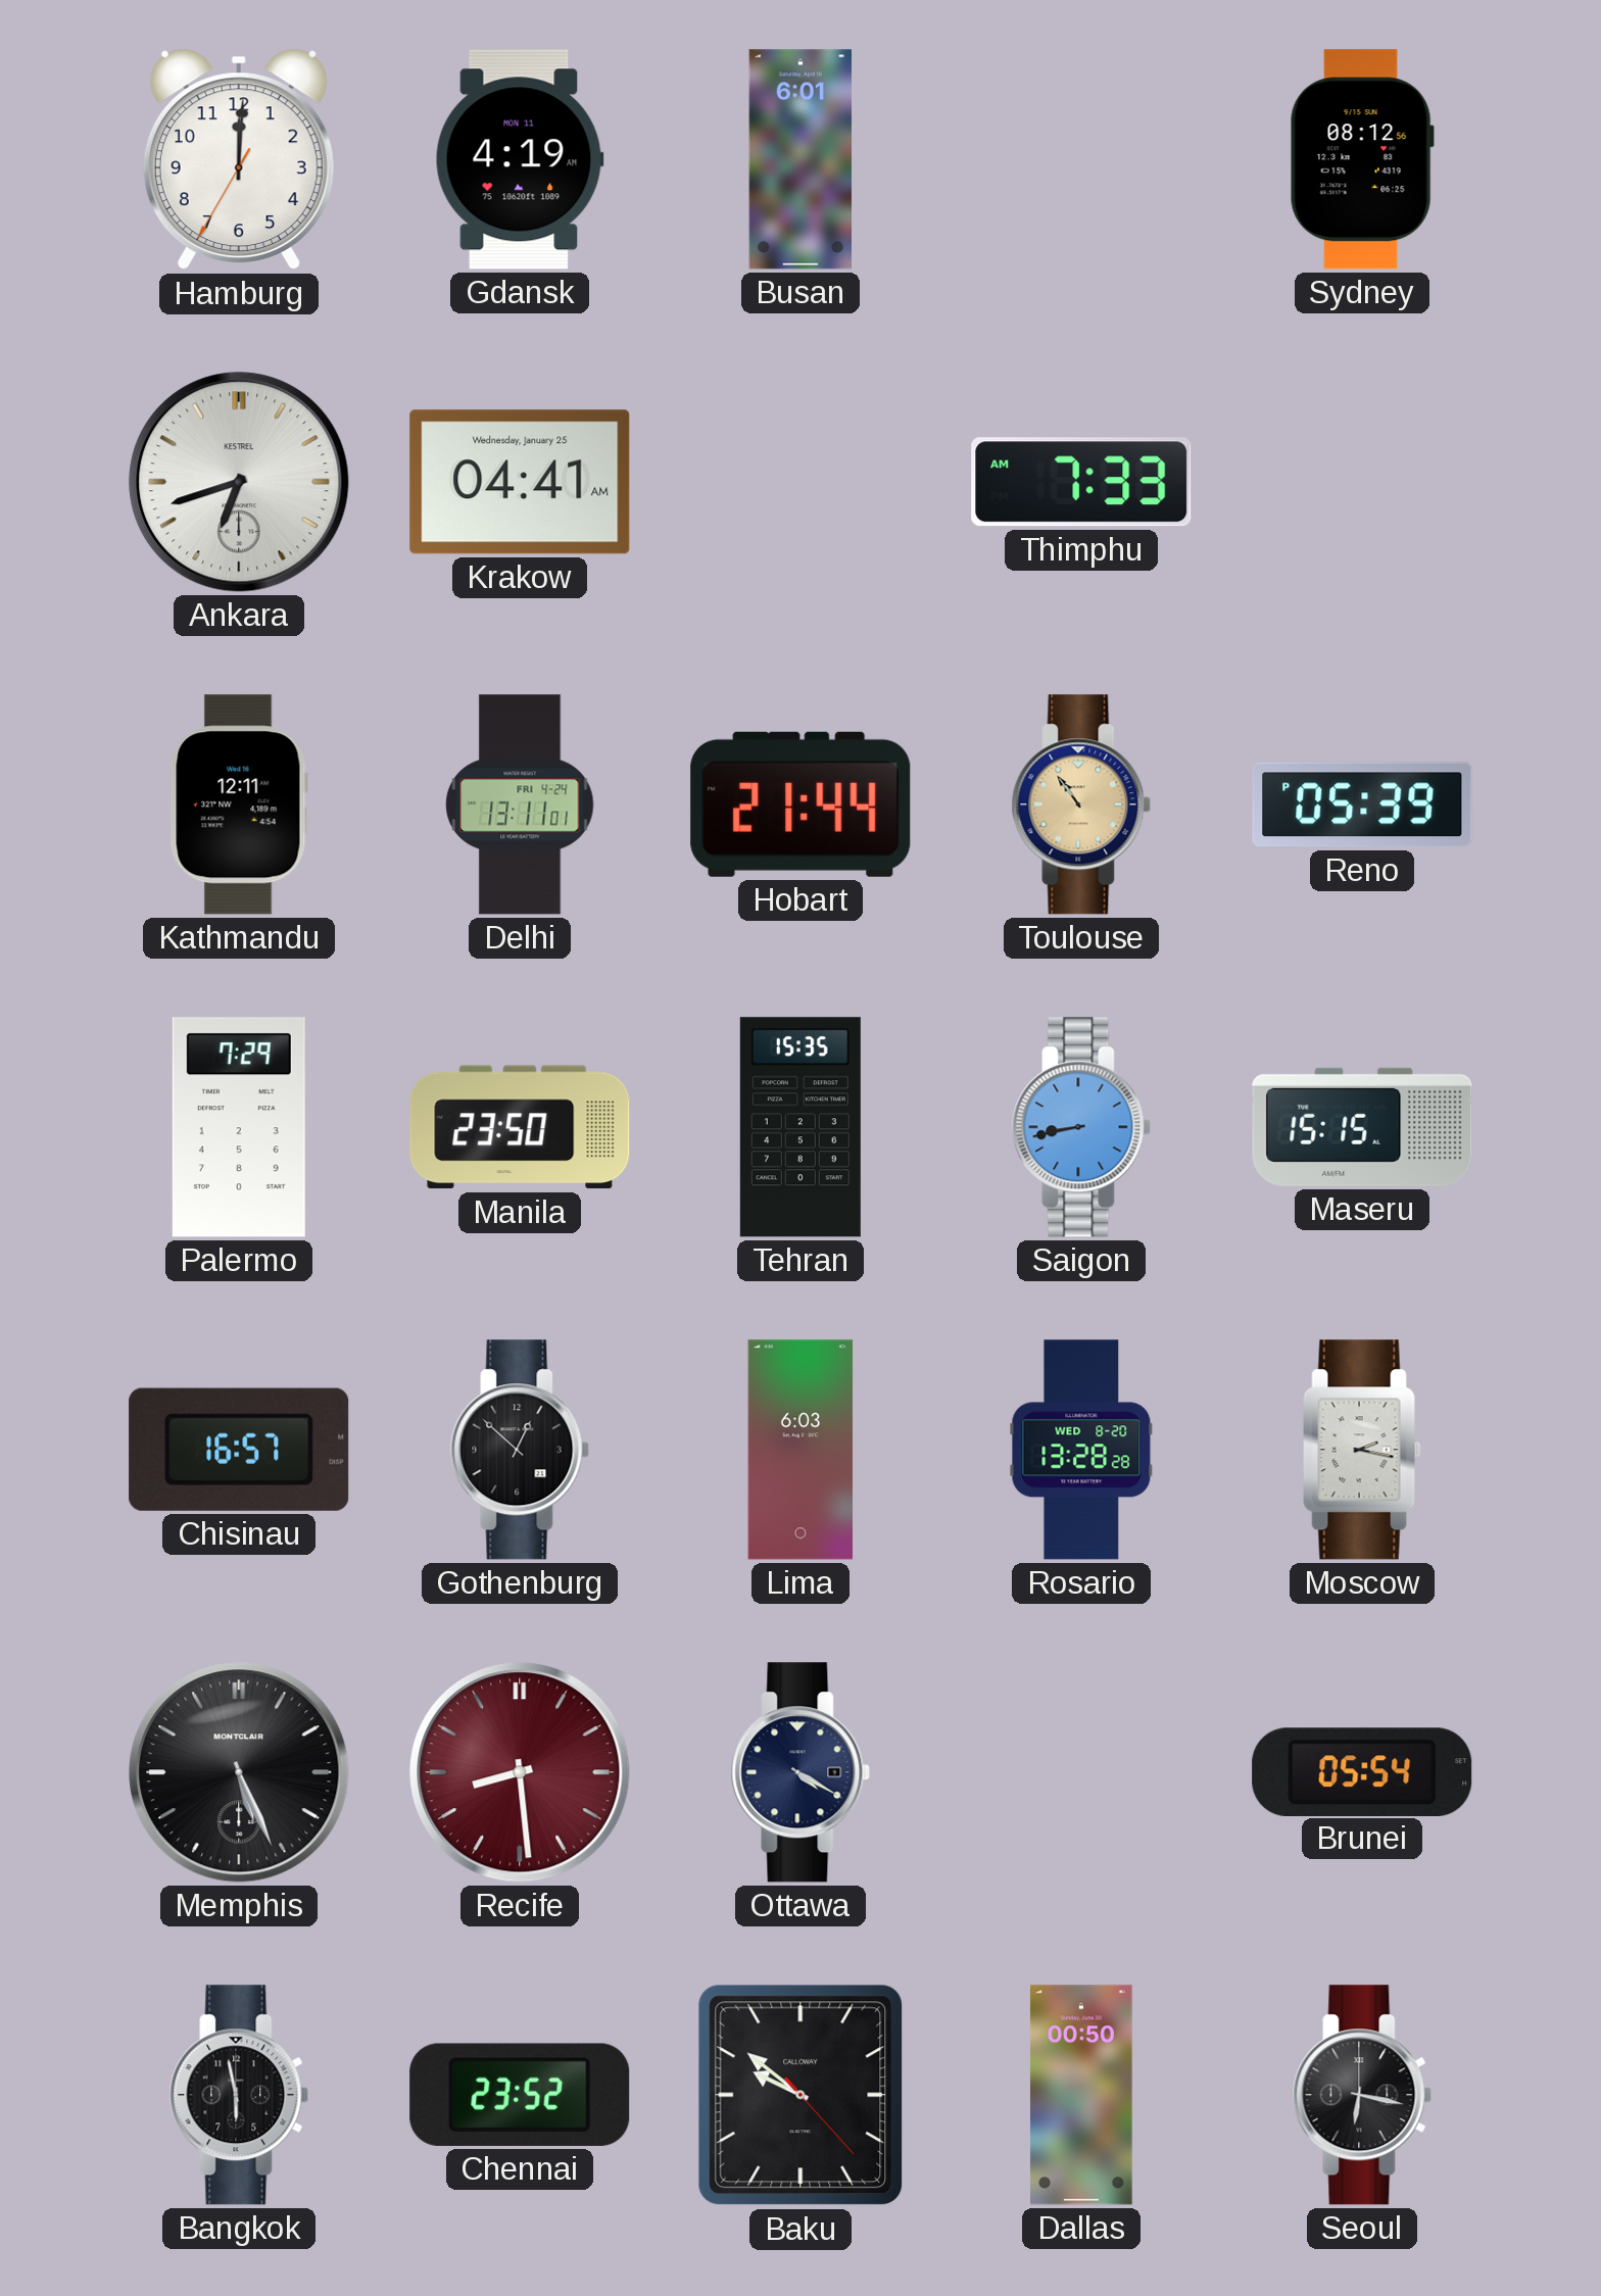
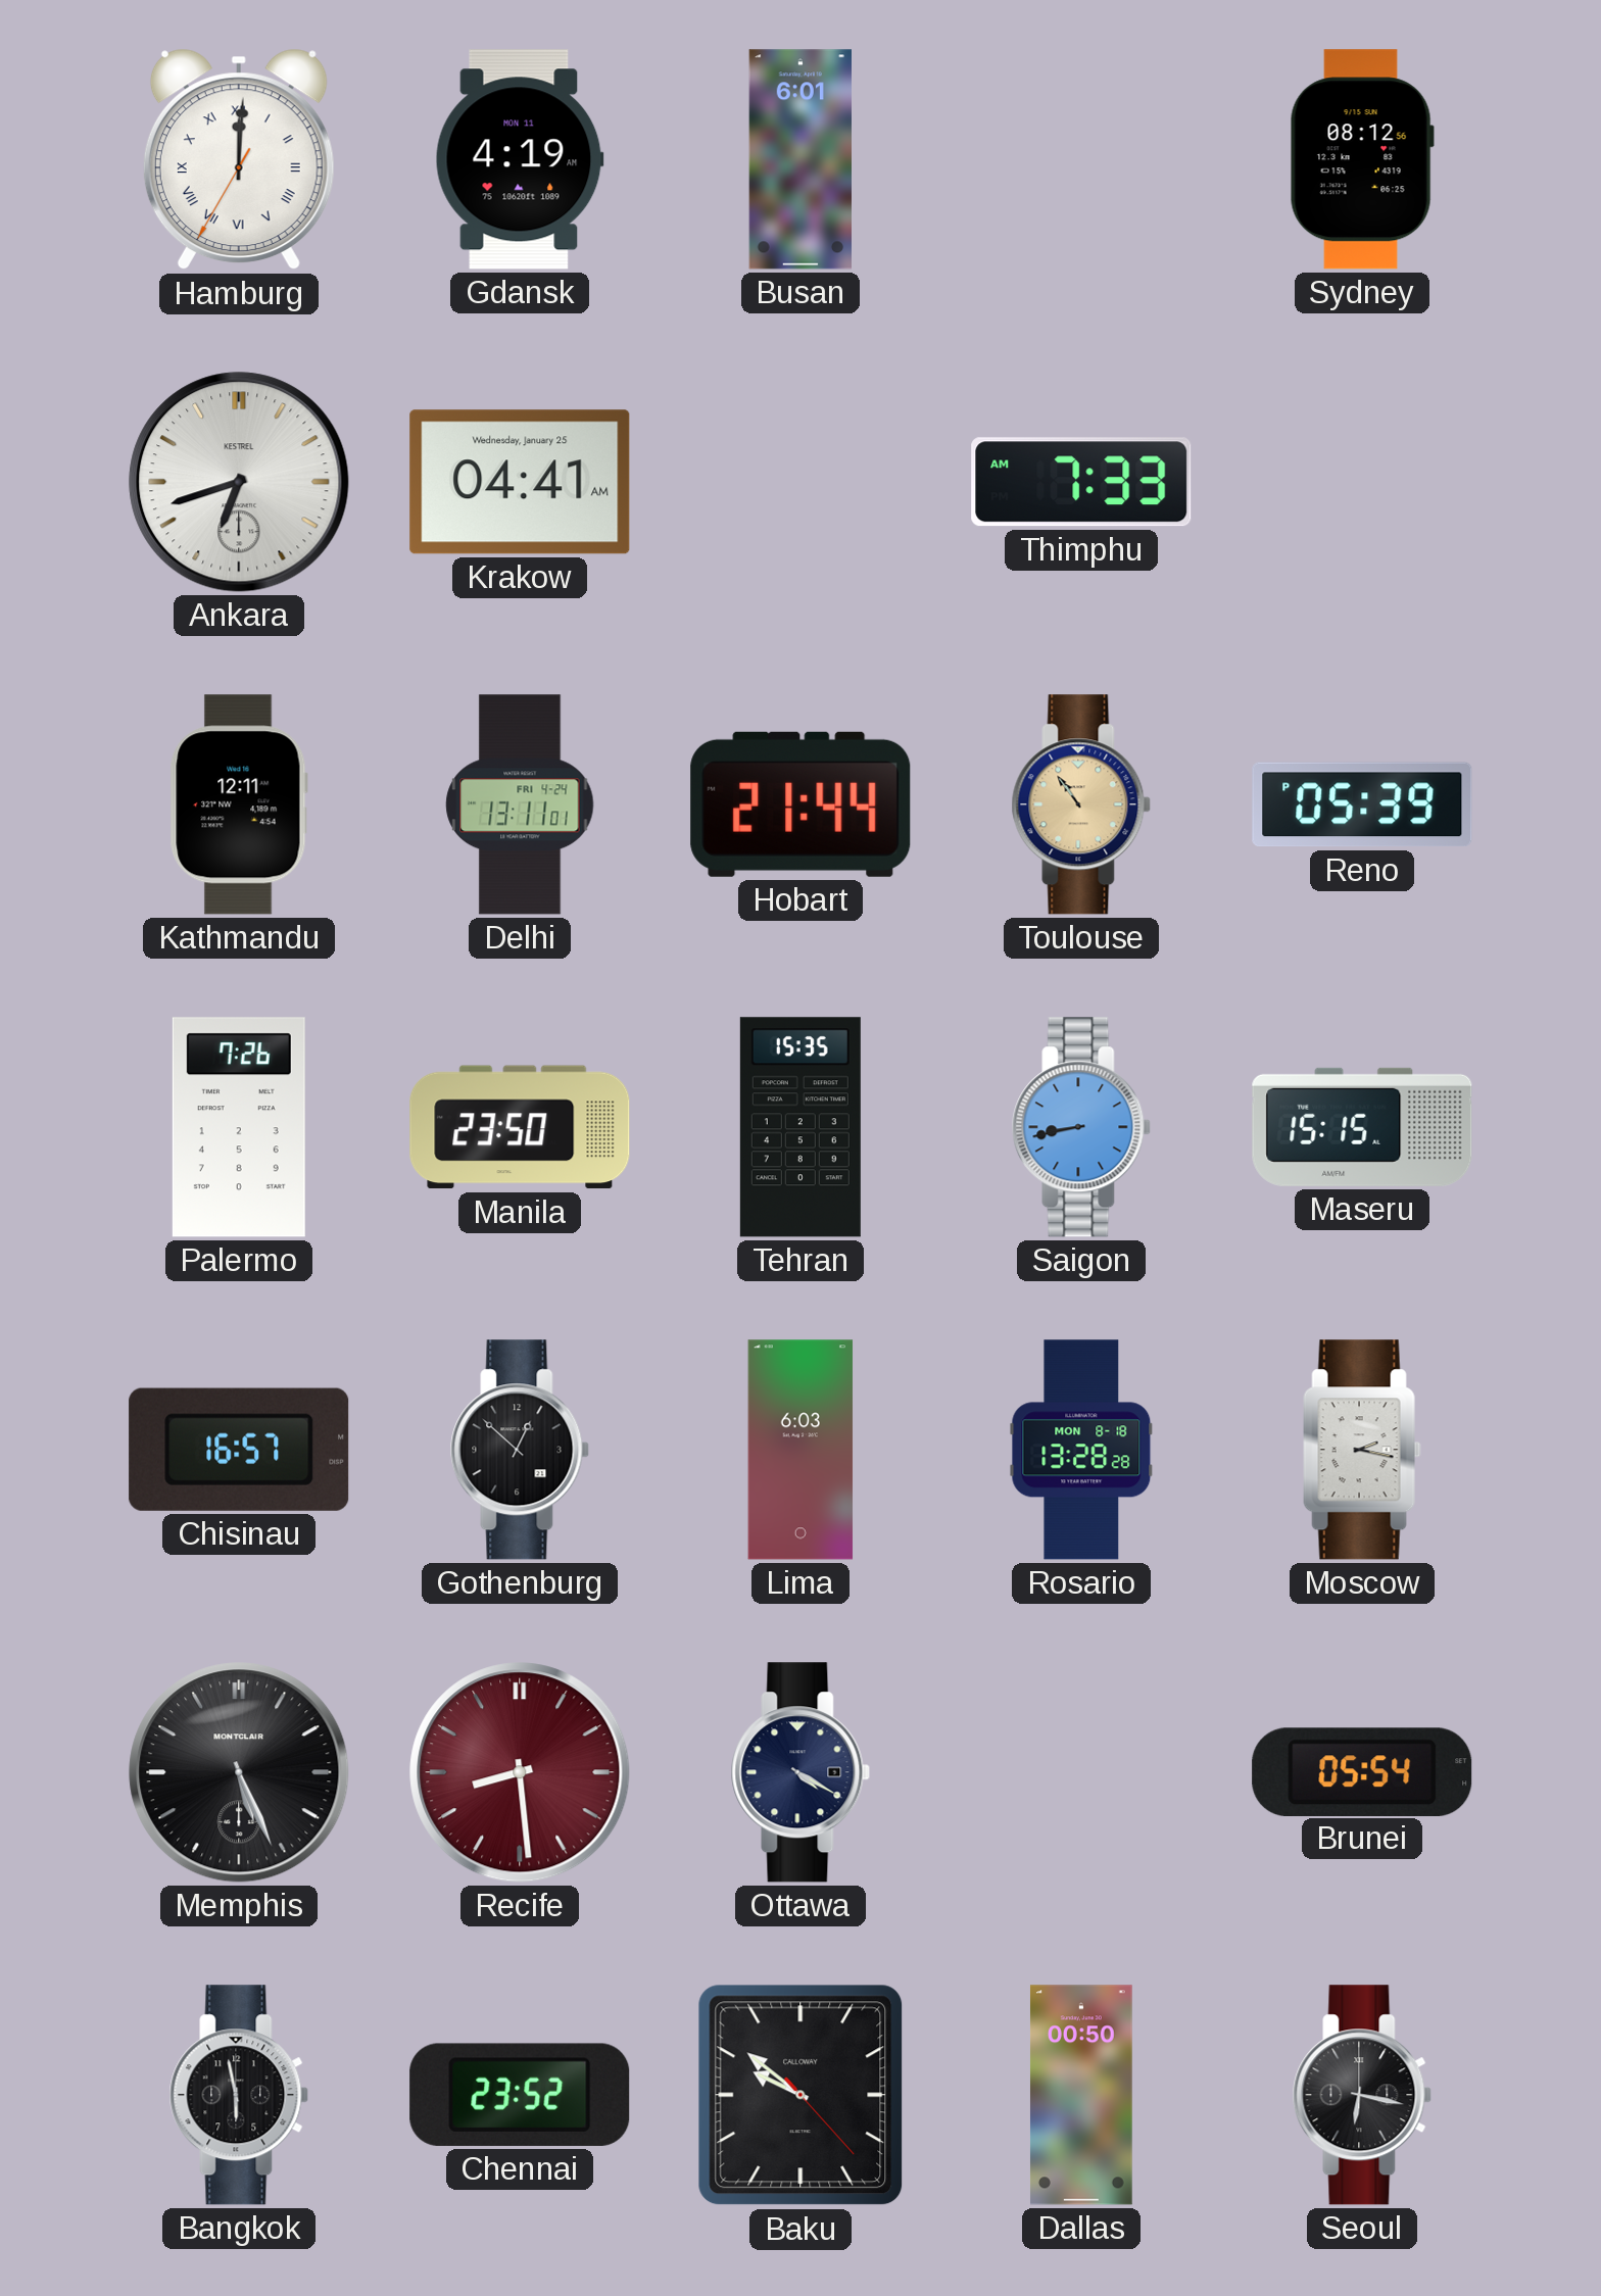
Hamburg numerals: Arabic -> Roman (239, 159)
Palermo: 7:29 -> 7:26 (239, 1127)
Rosario date: WED 8-20 -> MON 8-18 (1081, 1450)
